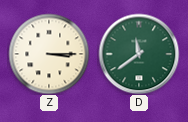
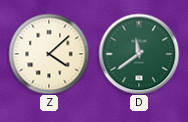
Z: 3:15 -> 4:08 (49, 54)
